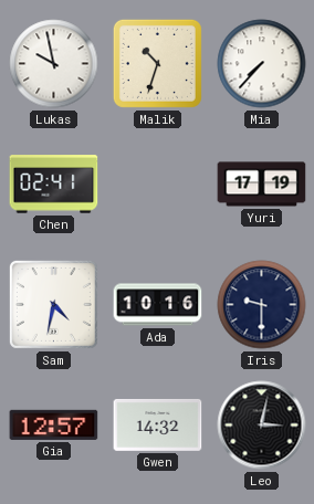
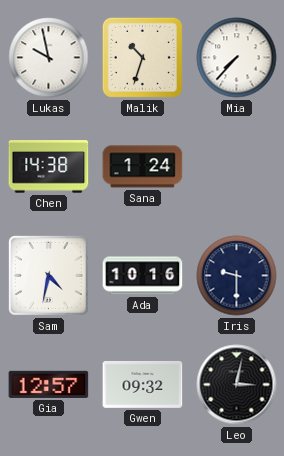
Chen: 02:41 -> 14:38 (49, 167)
Sana: none -> 1:24 (143, 167)
Yuri: 17:19 -> none (262, 185)
Gwen: 14:32 -> 09:32 (143, 384)
